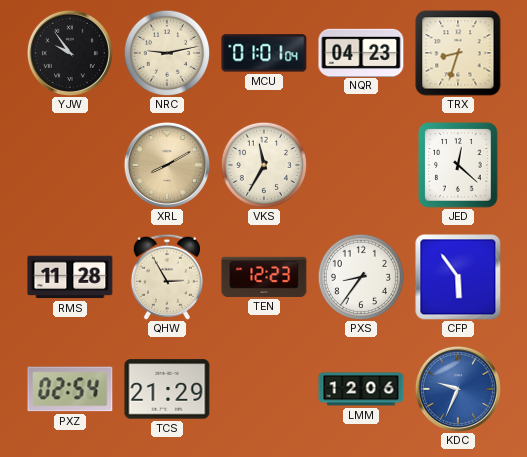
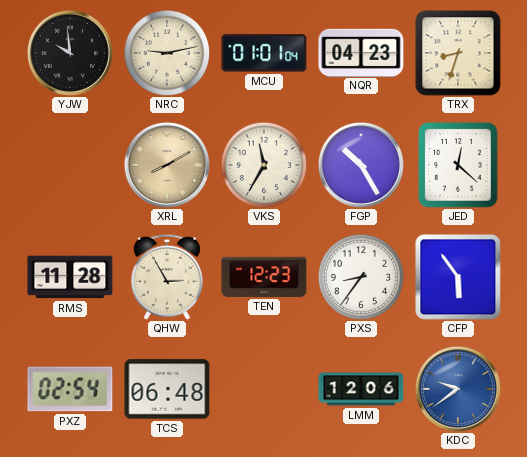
YJW: 9:54 -> 9:59 (70, 53)
FGP: none -> 10:25 (361, 165)
TCS: 21:29 -> 06:48 (167, 389)
KDC: 9:34 -> 9:39 (458, 389)
